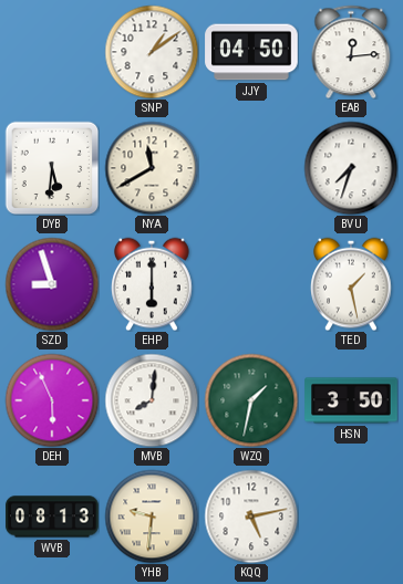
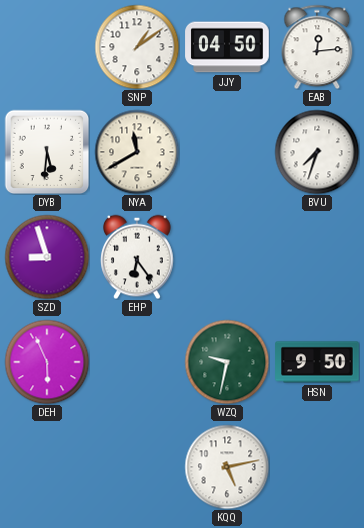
EHP: 6:00 -> 6:24 (137, 257)
TED: 1:28 -> none (351, 284)
MVB: 8:01 -> none (152, 400)
WZQ: 1:32 -> 9:32 (227, 362)
HSN: 3:50 -> 9:50 (317, 362)
WVB: 08:13 -> none (52, 517)
YHB: 9:31 -> none (152, 517)
